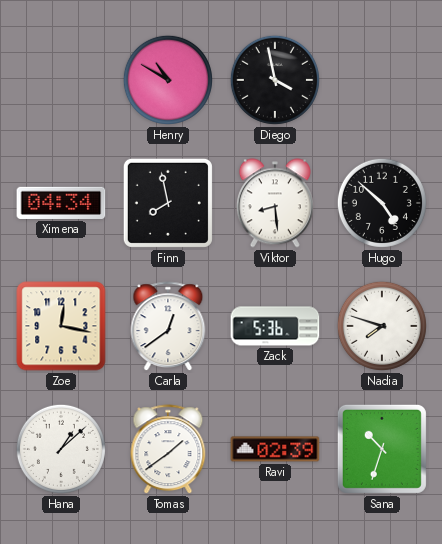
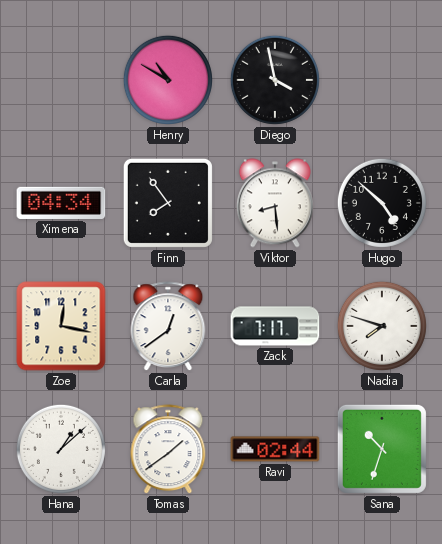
Finn: 7:58 -> 7:54 (168, 203)
Zack: 5:36 -> 7:17 (275, 326)
Ravi: 02:39 -> 02:44 (275, 449)
